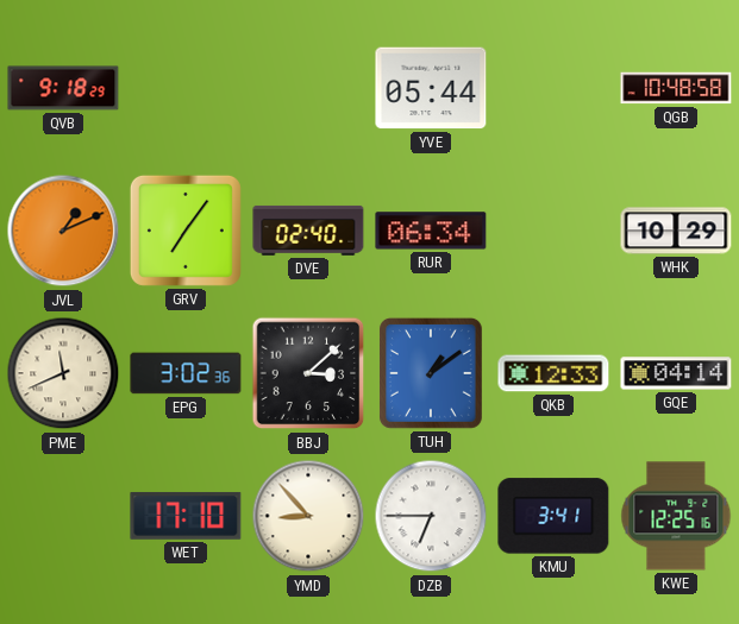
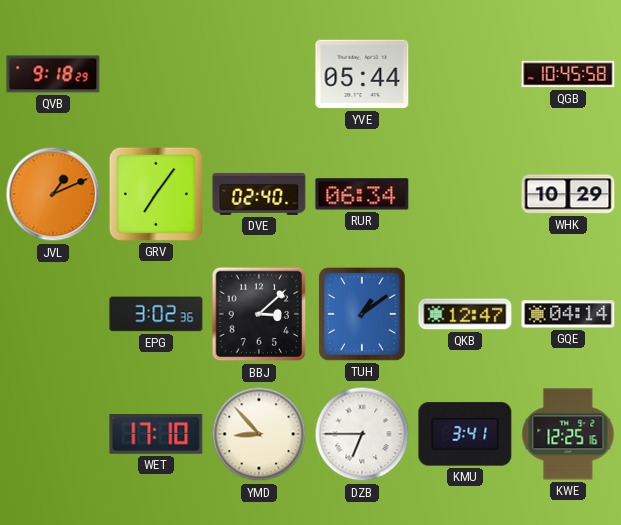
QGB: 10:48 -> 10:45 (568, 74)
PME: 11:41 -> none (63, 373)
QKB: 12:33 -> 12:47 (465, 314)
